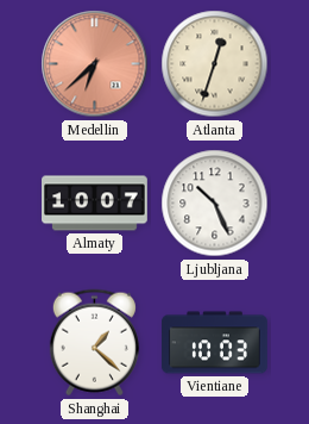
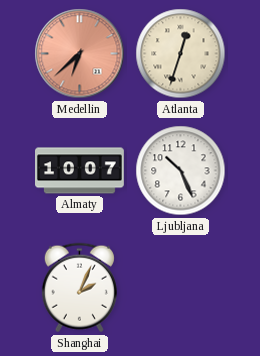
Shanghai: 1:22 -> 2:04 (79, 288)
Vientiane: 10:03 -> none (215, 343)
